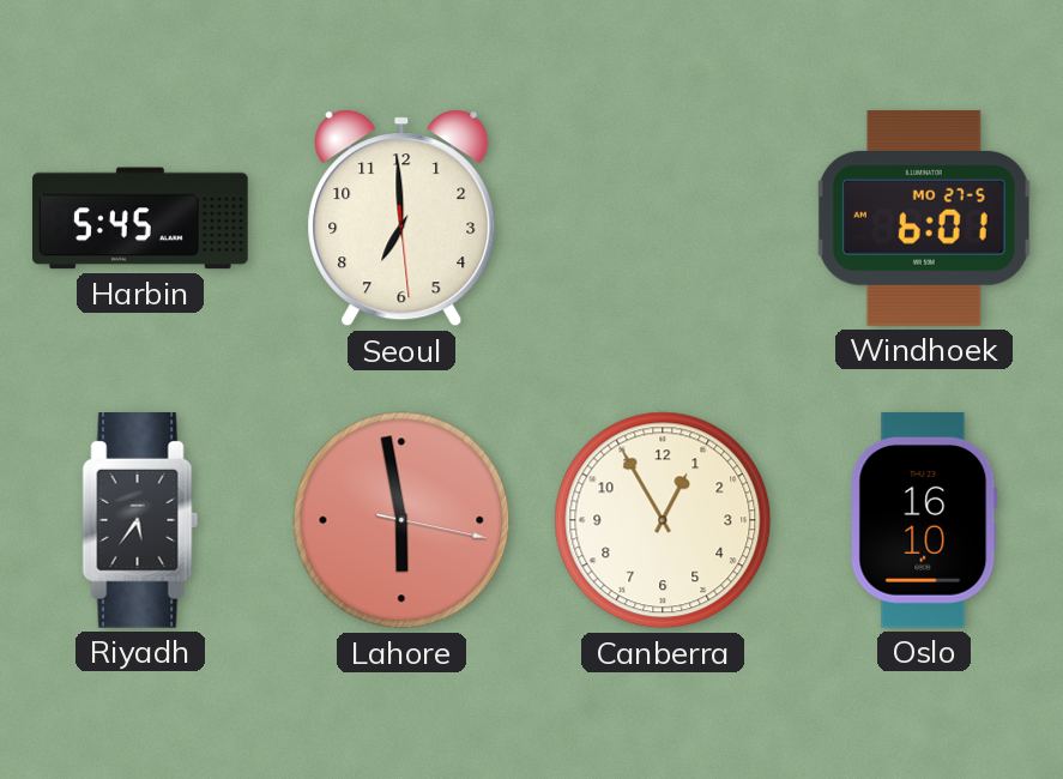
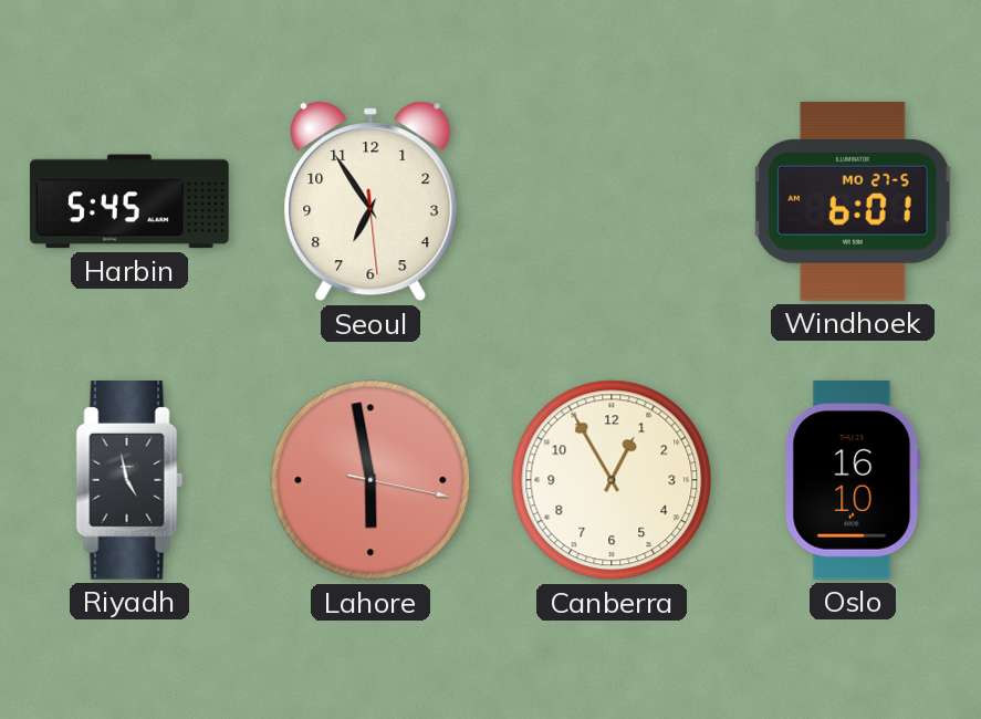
Seoul: 6:59 -> 6:54 (371, 201)
Riyadh: 5:36 -> 4:58 (129, 481)
